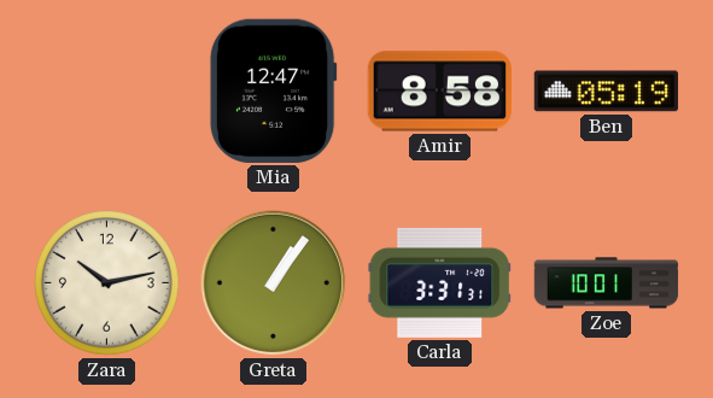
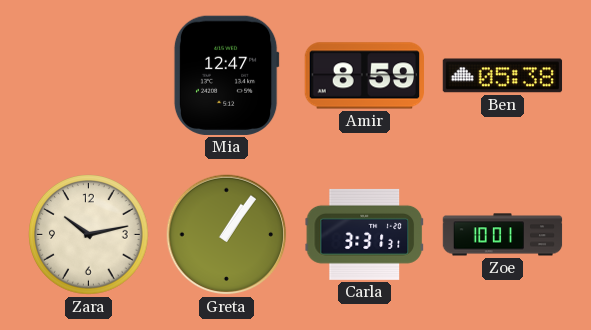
Amir: 8:58 -> 8:59 (364, 76)
Ben: 05:19 -> 05:38 (503, 76)
